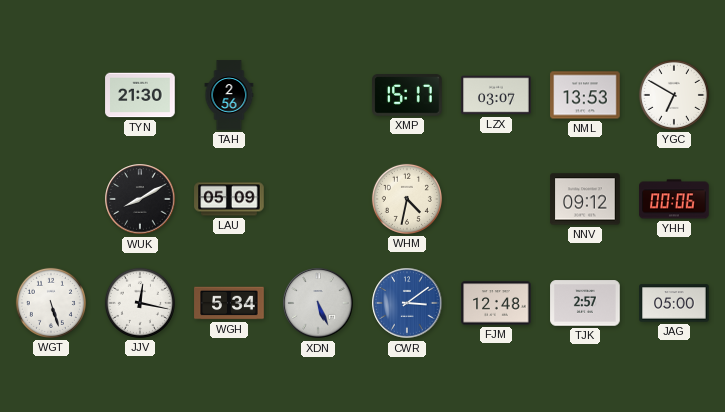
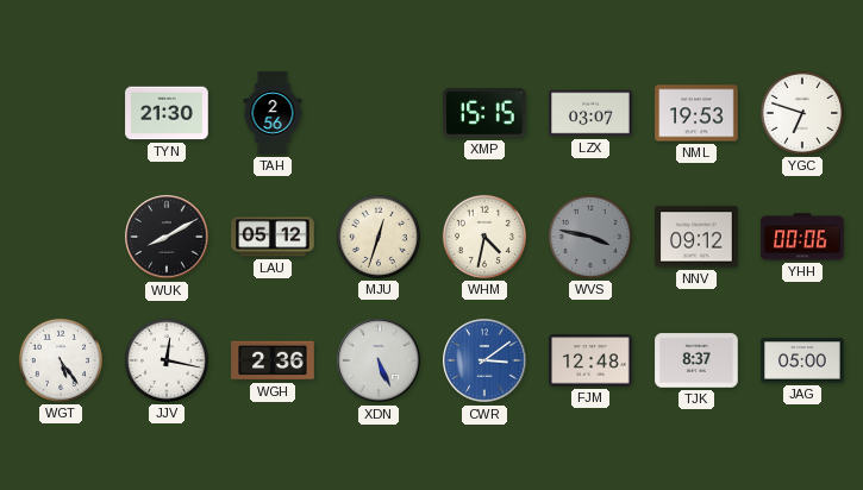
XMP: 15:17 -> 15:15 (484, 113)
NML: 13:53 -> 19:53 (696, 113)
YGC: 6:50 -> 6:48 (802, 113)
LAU: 05:09 -> 05:12 (273, 237)
MJU: none -> 12:33 (379, 237)
WVS: none -> 3:47 (590, 237)
WGT: 5:27 -> 5:24 (61, 360)
WGH: 5:34 -> 2:36 (273, 360)
TJK: 2:57 -> 8:37 (696, 360)
